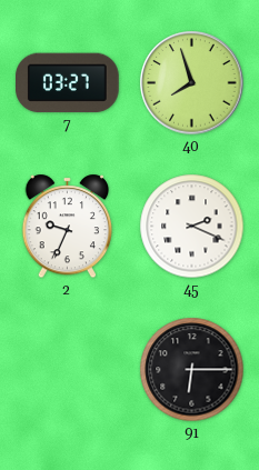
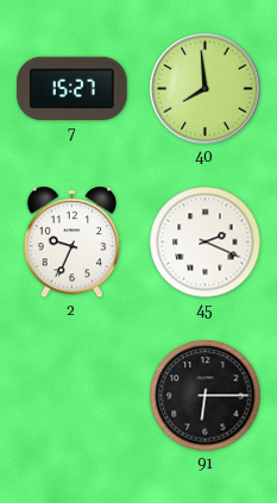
7: 03:27 -> 15:27 (73, 89)
40: 7:57 -> 7:59 (206, 89)
